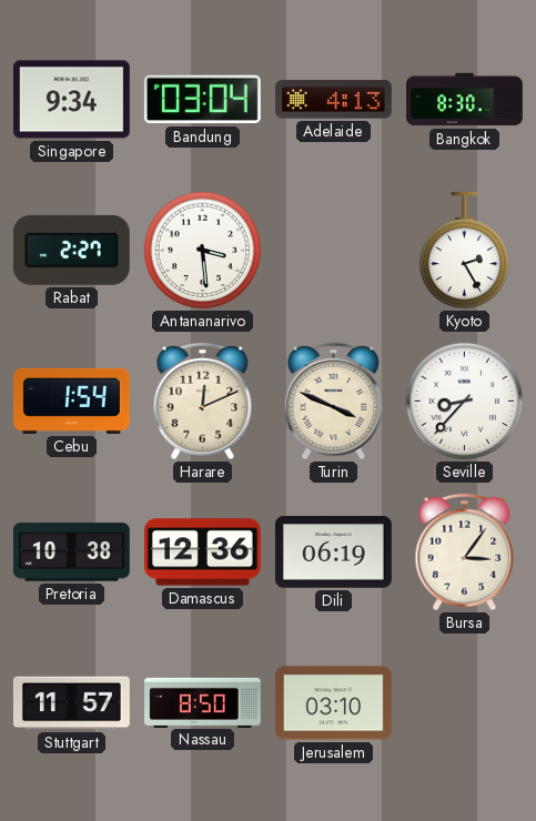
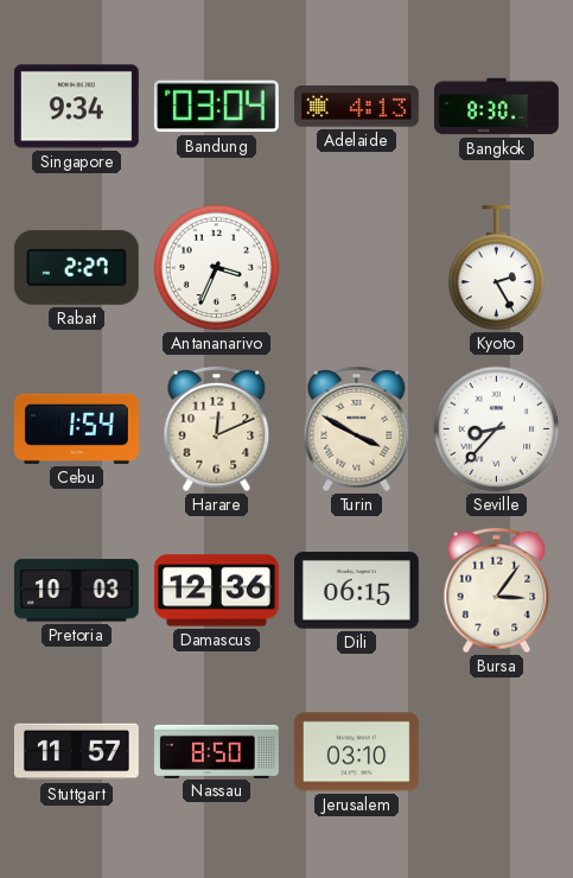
Antananarivo: 3:29 -> 3:34 (217, 268)
Turin: 3:49 -> 3:50 (357, 430)
Pretoria: 10:38 -> 10:03 (76, 591)
Dili: 06:19 -> 06:15 (356, 591)
